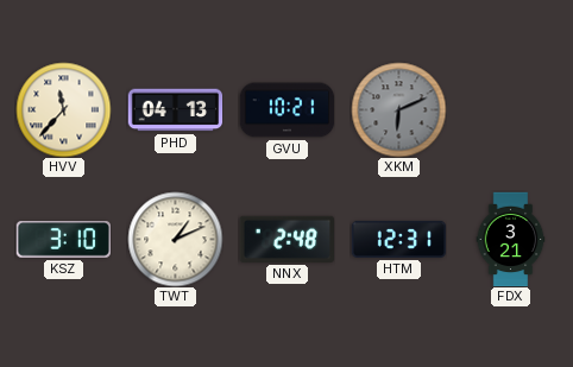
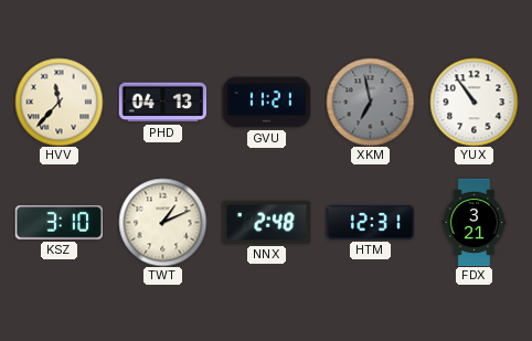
GVU: 10:21 -> 11:21 (266, 103)
XKM: 6:11 -> 6:58 (370, 102)
YUX: none -> 10:54 (474, 102)
